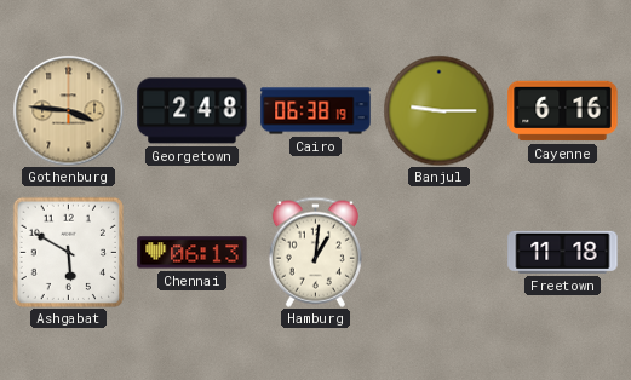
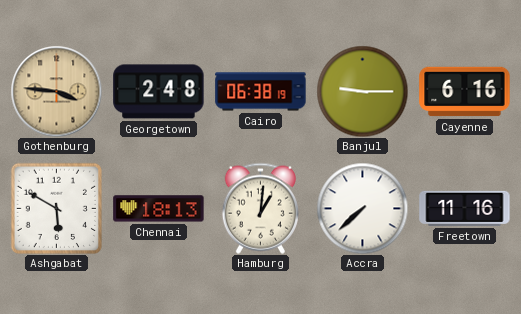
Chennai: 06:13 -> 18:13 (159, 209)
Accra: none -> 7:38 (362, 208)
Freetown: 11:18 -> 11:16 (465, 208)
